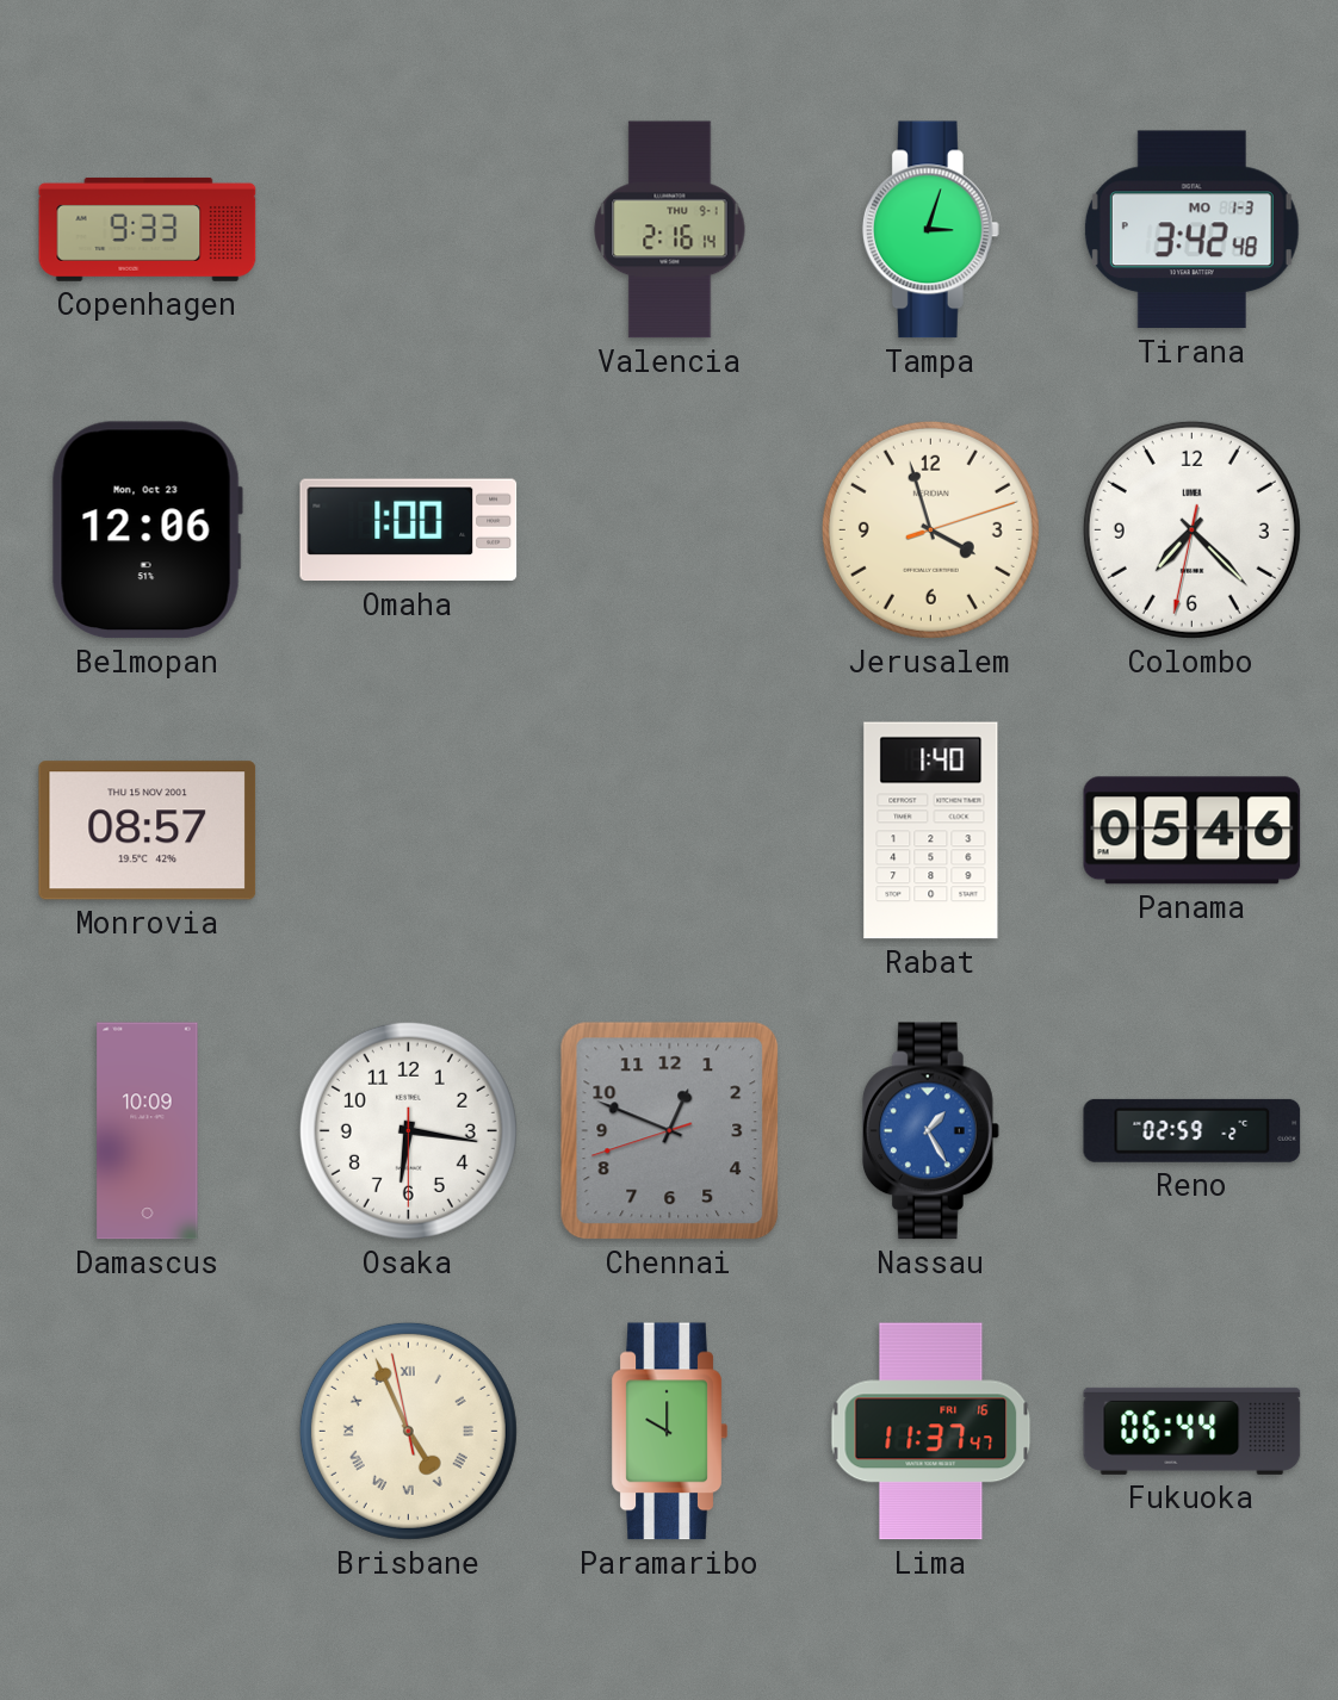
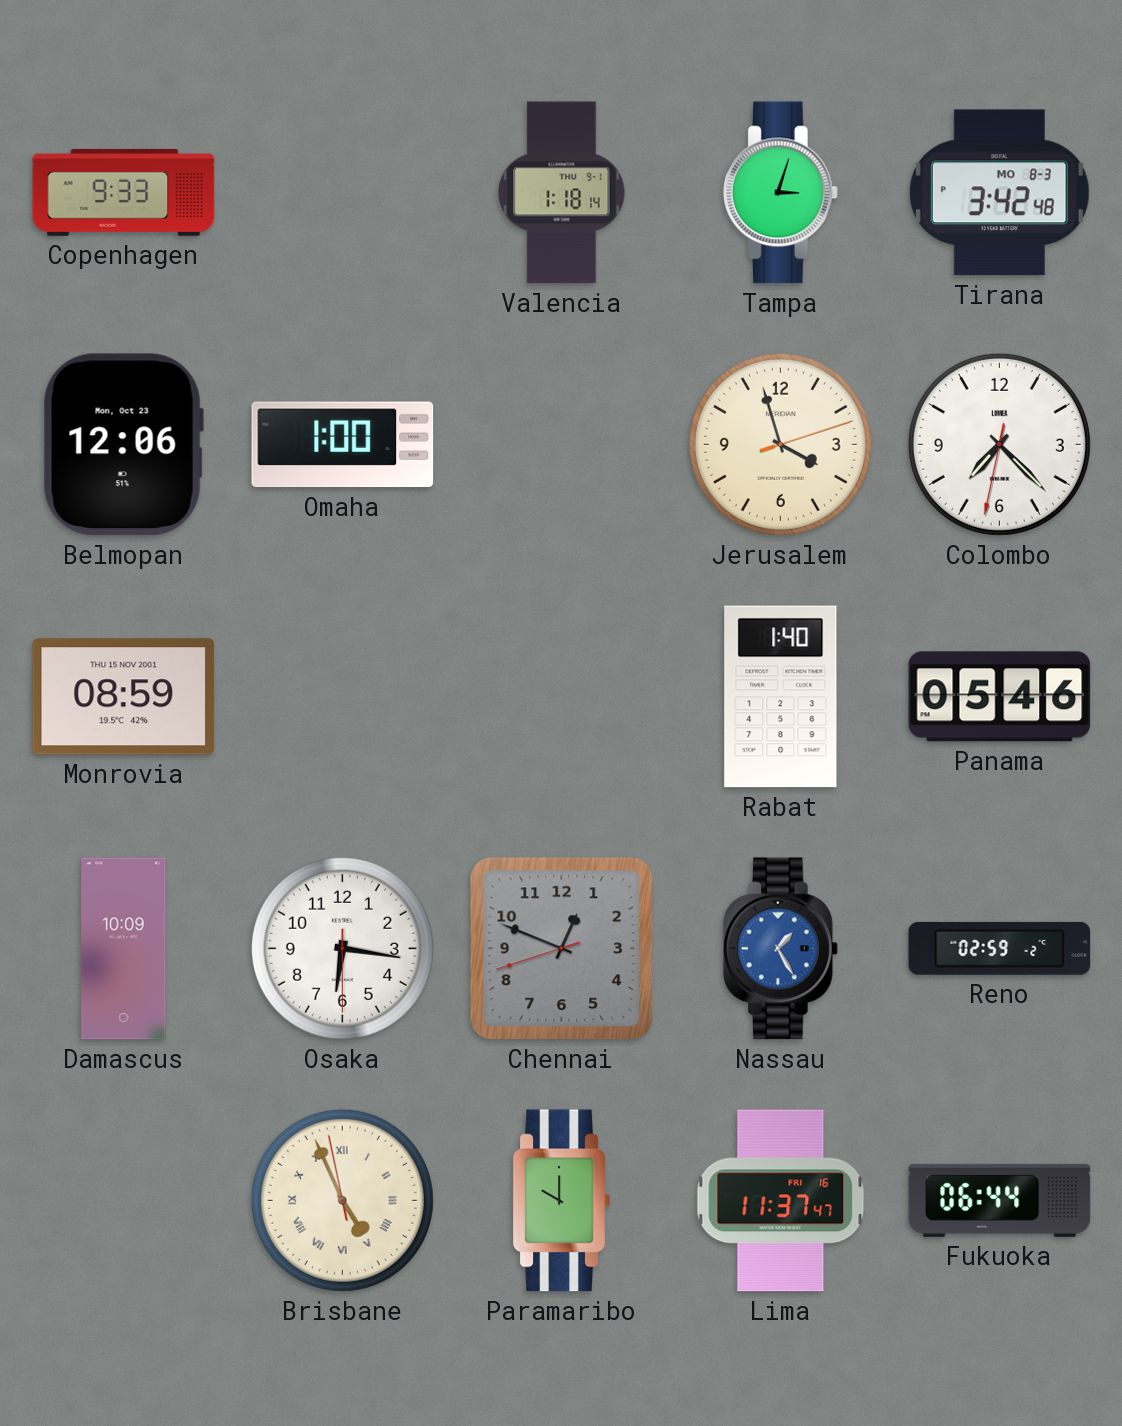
Valencia: 2:16 -> 1:18 (562, 193)
Tirana date: MO 1-3 -> MO 8-3 (999, 193)
Monrovia: 08:57 -> 08:59 (124, 697)
